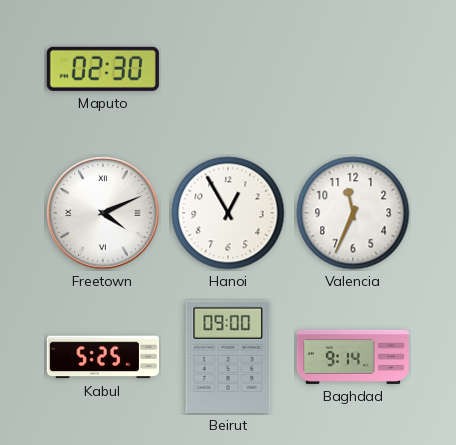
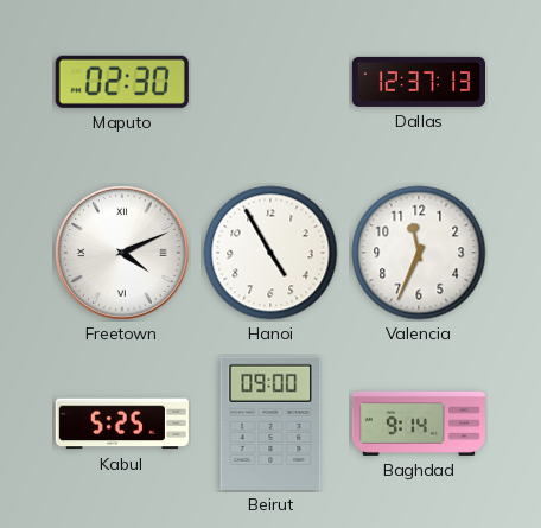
Dallas: none -> 12:37 (418, 82)
Hanoi: 12:55 -> 4:55 (270, 253)
